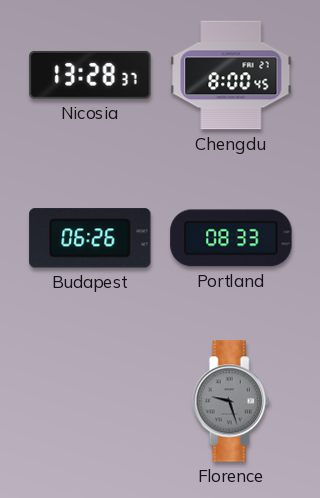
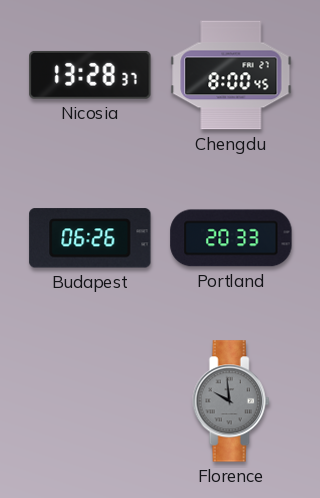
Portland: 08:33 -> 20:33 (231, 238)
Florence: 9:27 -> 9:59 (231, 401)
